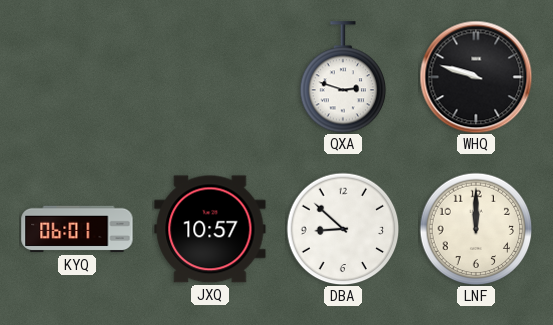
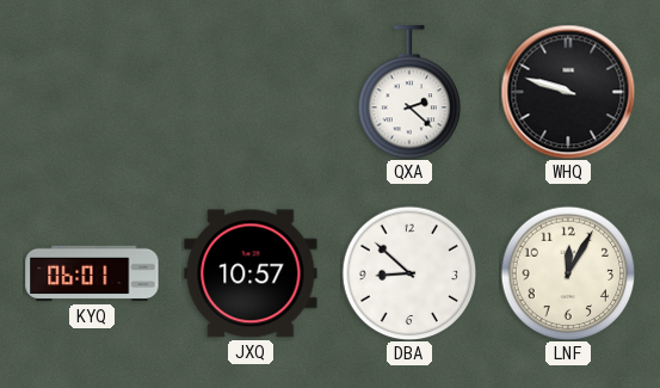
QXA: 2:48 -> 2:22 (409, 92)
LNF: 12:00 -> 12:05 (568, 273)
